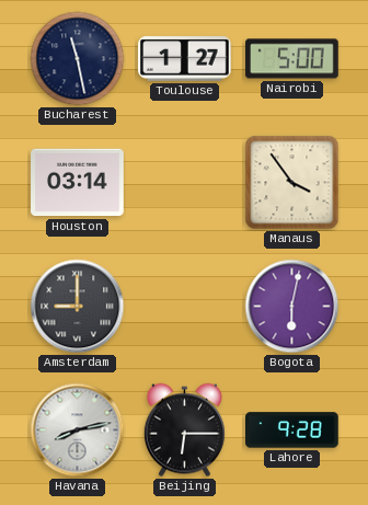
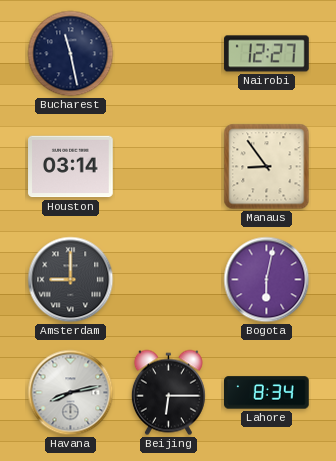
Toulouse: 1:27 -> none (185, 59)
Nairobi: 5:00 -> 12:27 (267, 54)
Manaus: 3:54 -> 8:54 (267, 167)
Lahore: 9:28 -> 8:34 (267, 393)
